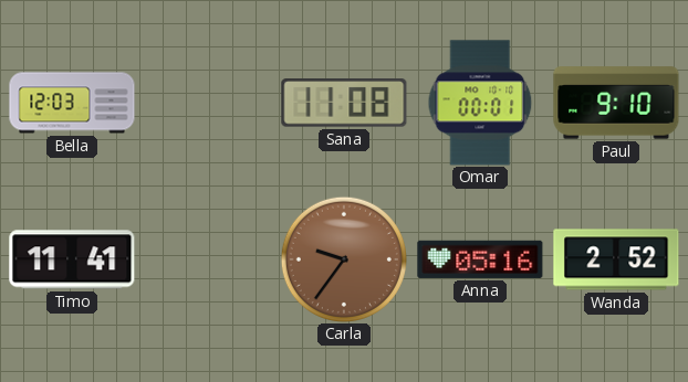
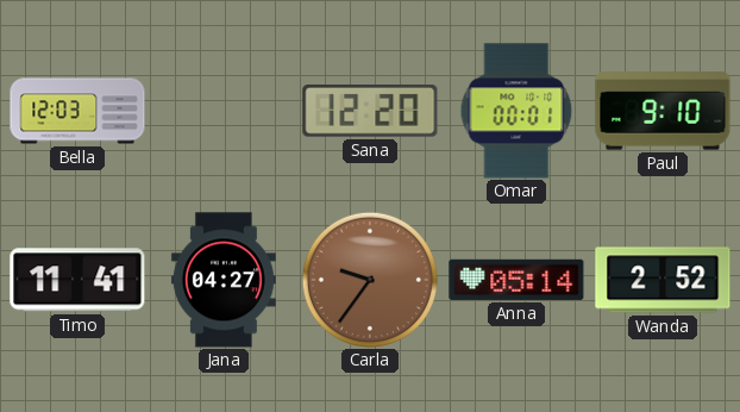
Sana: 11:08 -> 12:20 (370, 111)
Jana: none -> 04:27 (224, 280)
Anna: 05:16 -> 05:14 (516, 280)
